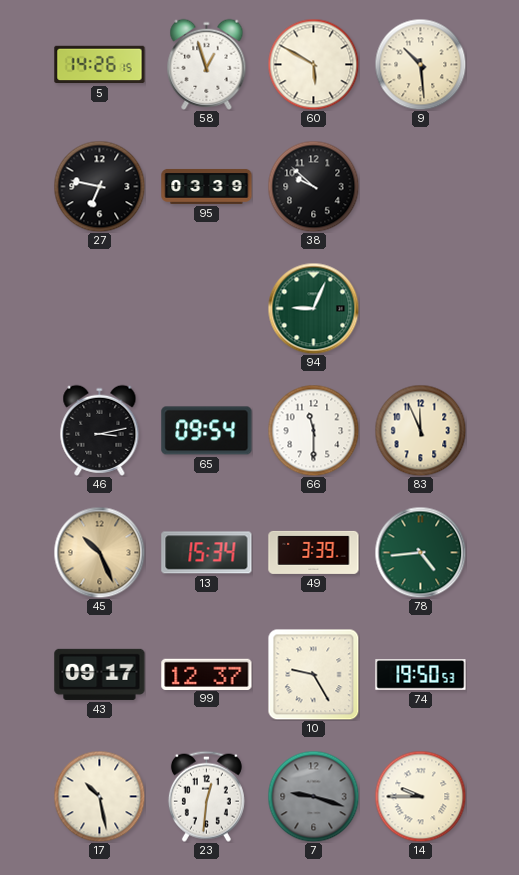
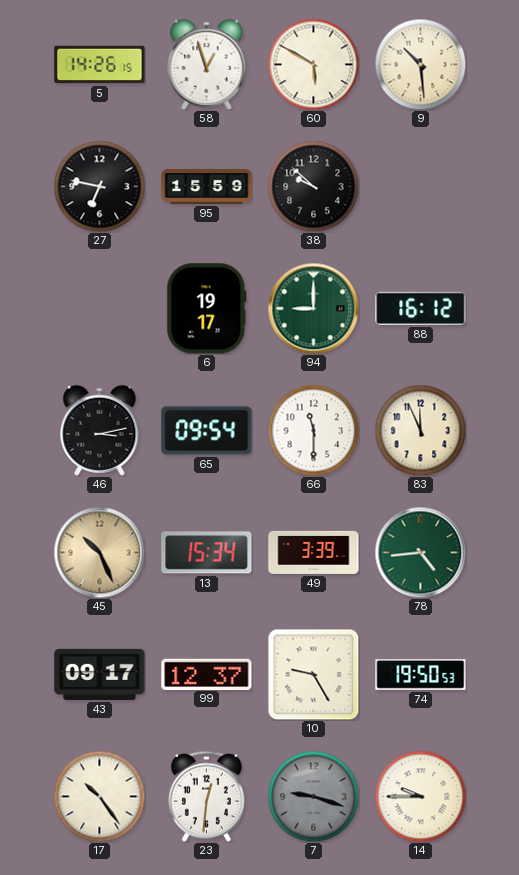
95: 03:39 -> 15:59 (207, 186)
6: none -> 19:17 (207, 309)
94: 9:04 -> 9:00 (313, 308)
88: none -> 16:12 (421, 308)
17: 10:28 -> 10:24 (99, 796)
